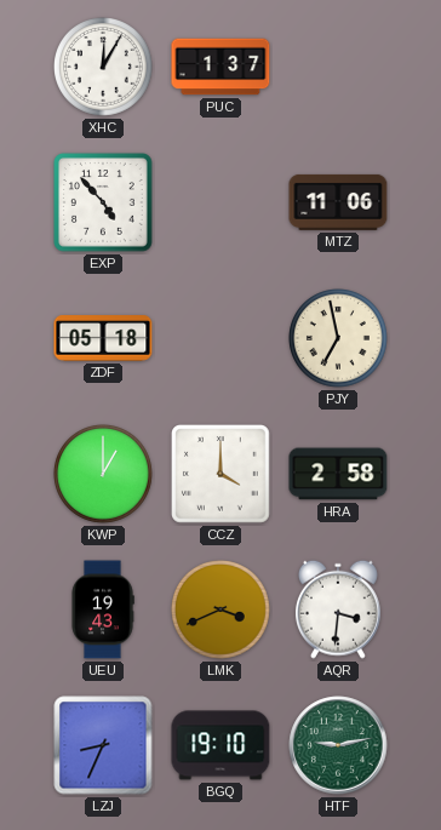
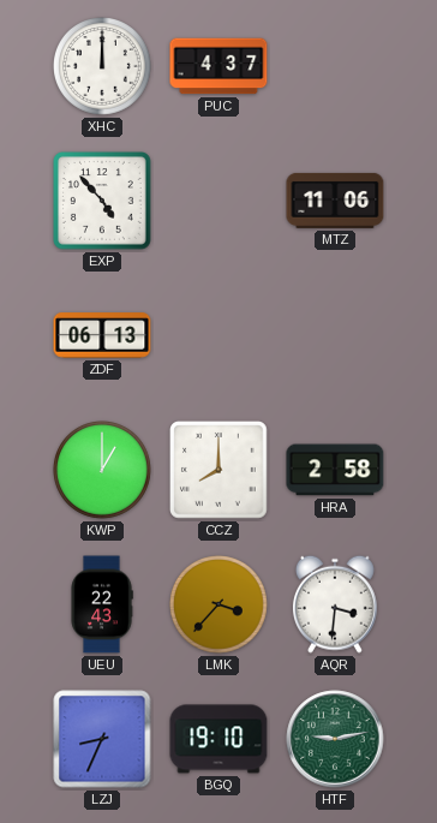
XHC: 12:05 -> 12:00 (103, 67)
PUC: 1:37 -> 4:37 (218, 66)
ZDF: 05:18 -> 06:13 (102, 335)
PJY: 6:58 -> none (339, 339)
CCZ: 4:00 -> 8:00 (220, 471)
UEU: 19:43 -> 22:43 (102, 604)
LMK: 3:41 -> 3:37 (220, 606)
